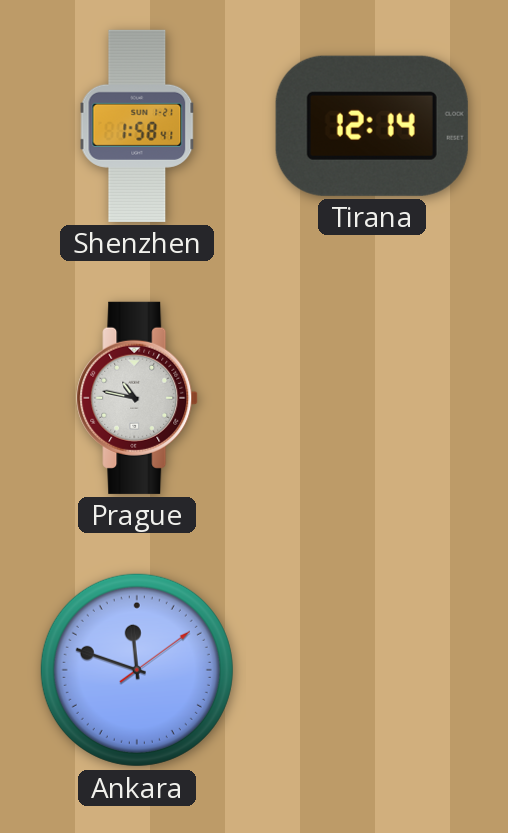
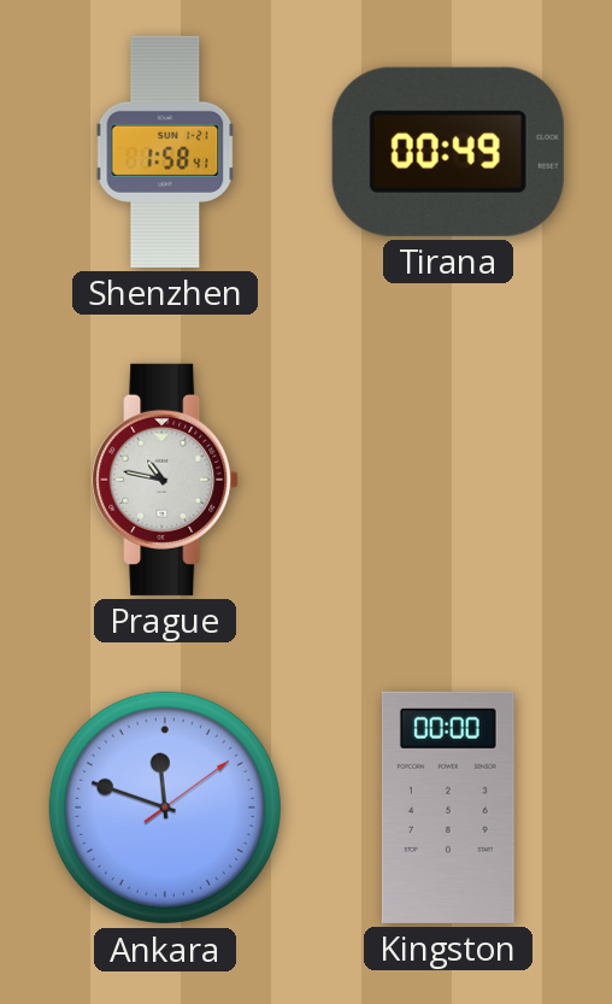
Tirana: 12:14 -> 00:49 (448, 152)
Kingston: none -> 00:00 (448, 808)
